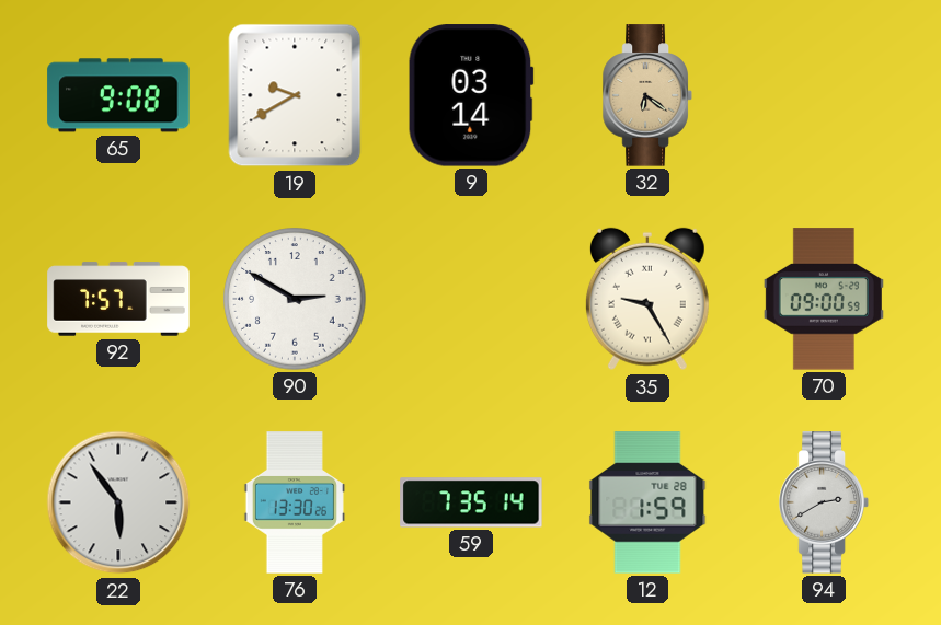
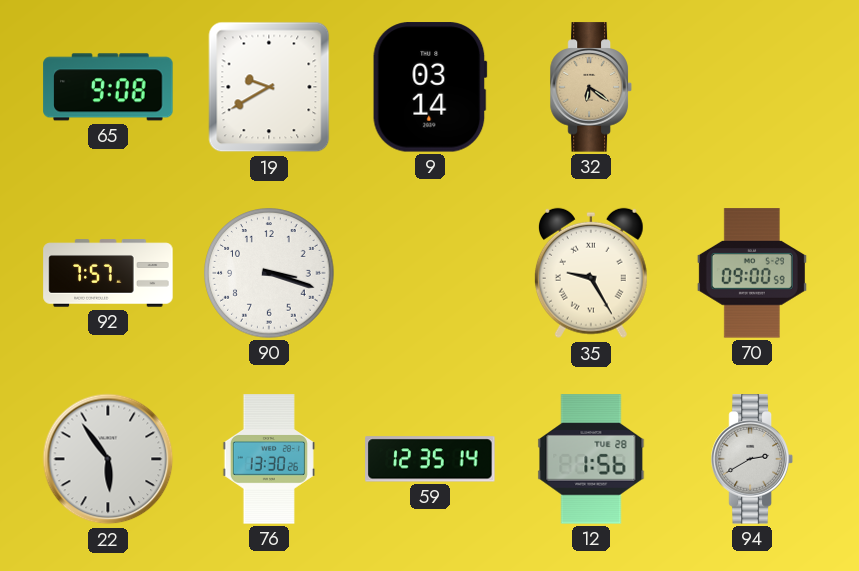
90: 2:50 -> 3:18 (269, 273)
59: 7:35 -> 12:35 (430, 459)
12: 1:59 -> 1:56 (591, 459)
